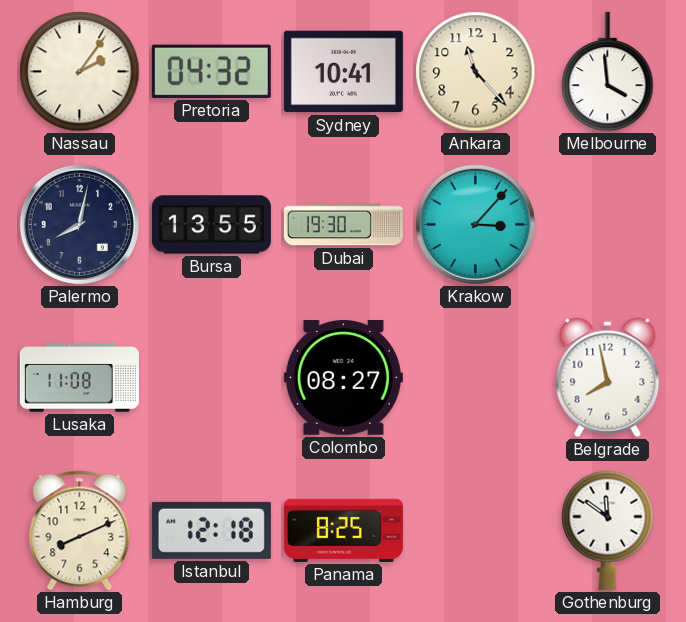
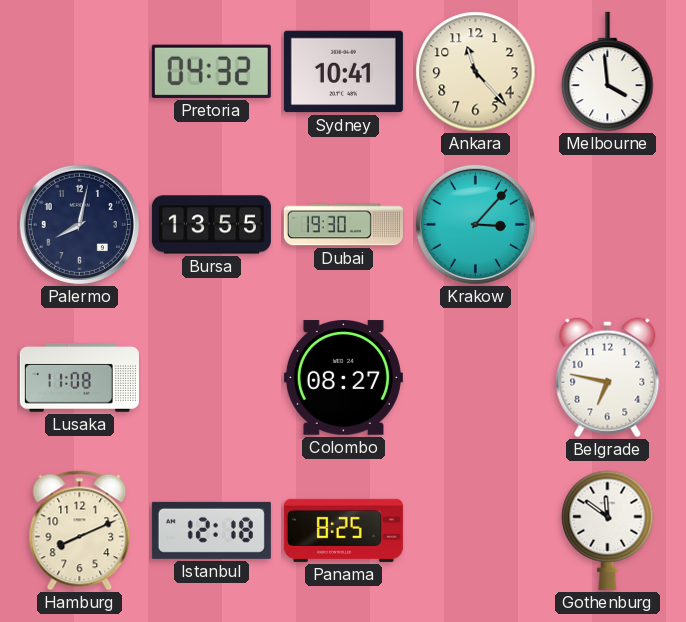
Nassau: 2:06 -> none (80, 72)
Belgrade: 7:58 -> 6:47 (608, 378)
